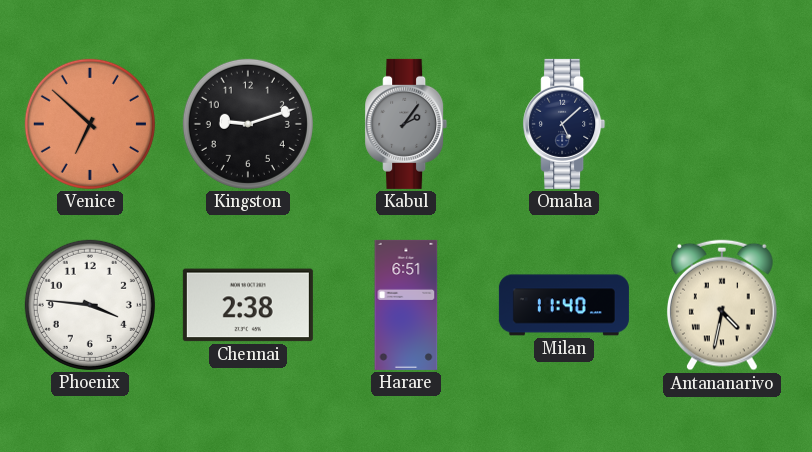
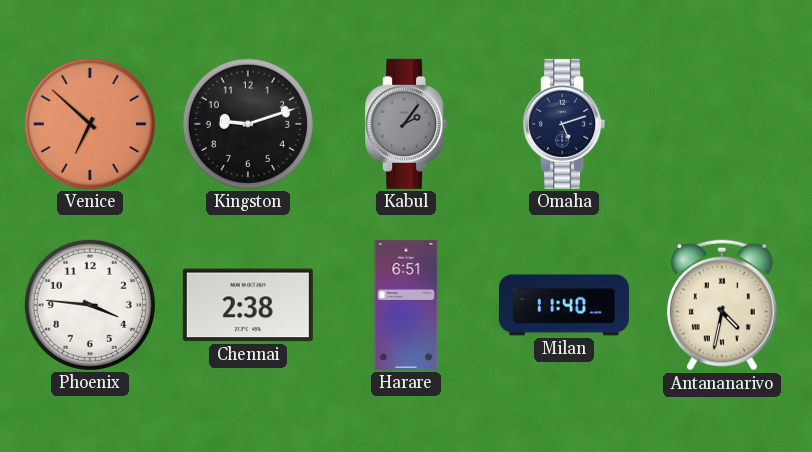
Omaha: 5:08 -> 5:12 (564, 124)
